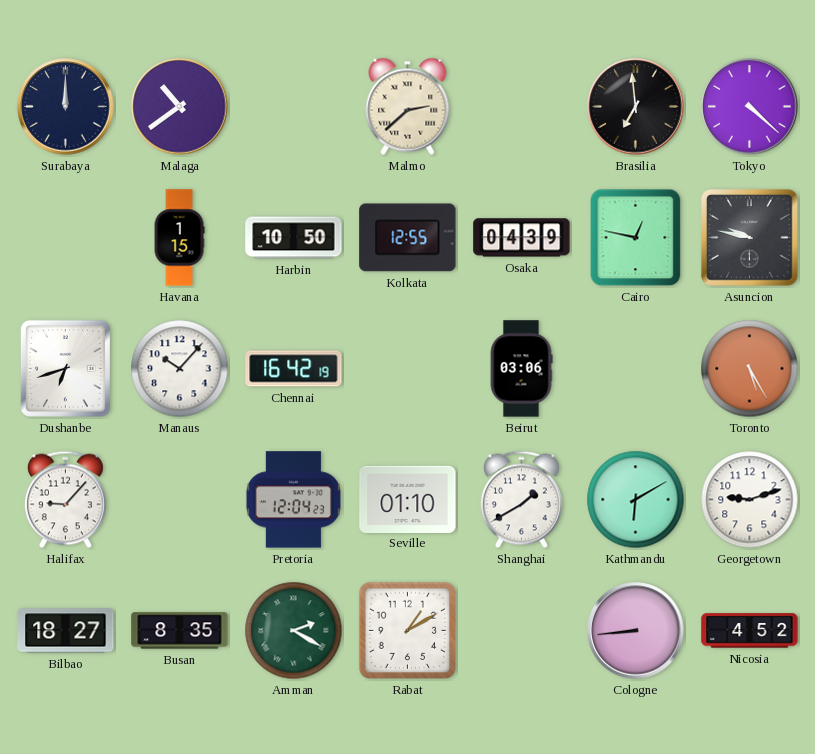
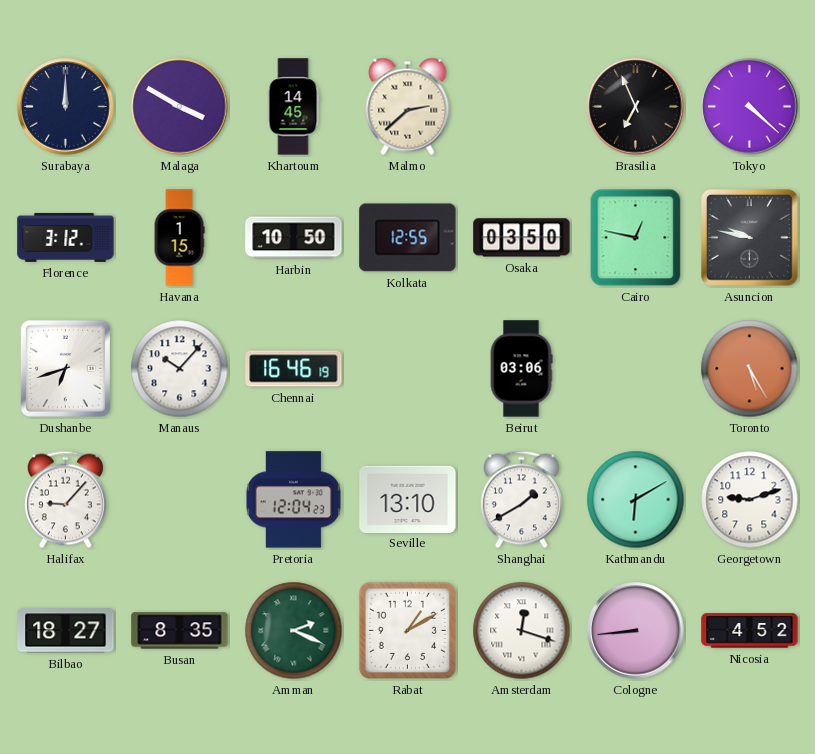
Malaga: 10:39 -> 3:50 (180, 107)
Khartoum: none -> 14:45 (293, 107)
Brasilia: 6:59 -> 6:56 (636, 107)
Florence: none -> 3:12 (66, 238)
Osaka: 04:39 -> 03:50 (522, 238)
Chennai: 16:42 -> 16:46 (294, 369)
Seville: 01:10 -> 13:10 (408, 499)
Amman: 2:20 -> 2:19 (294, 631)
Amsterdam: none -> 12:18 (522, 631)
